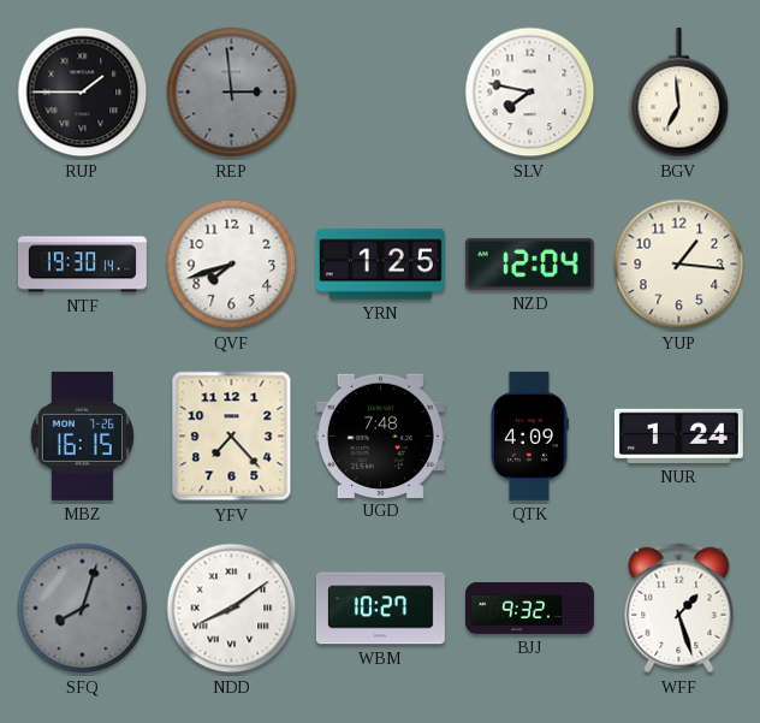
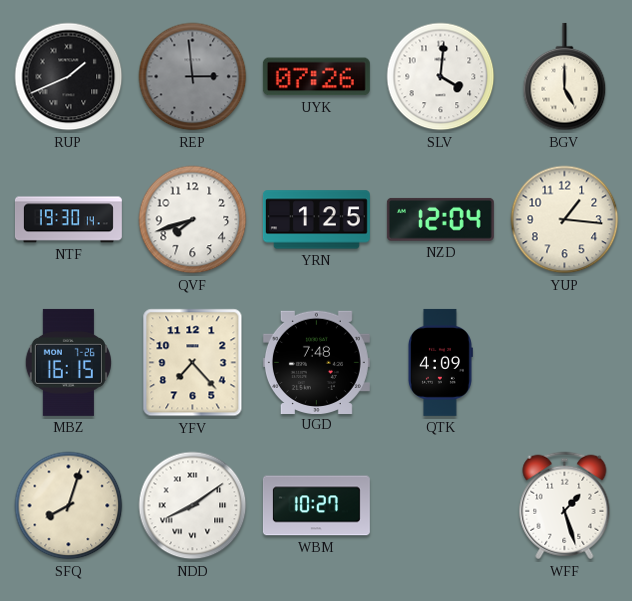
RUP: 1:45 -> 1:41 (69, 77)
UYK: none -> 07:26 (316, 77)
SLV: 7:47 -> 4:01 (441, 77)
BGV: 6:59 -> 5:00 (565, 77)
NUR: 1:24 -> none (678, 435)
SFQ dial: grey -> cream (69, 506)
BJJ: 9:32 -> none (529, 608)
